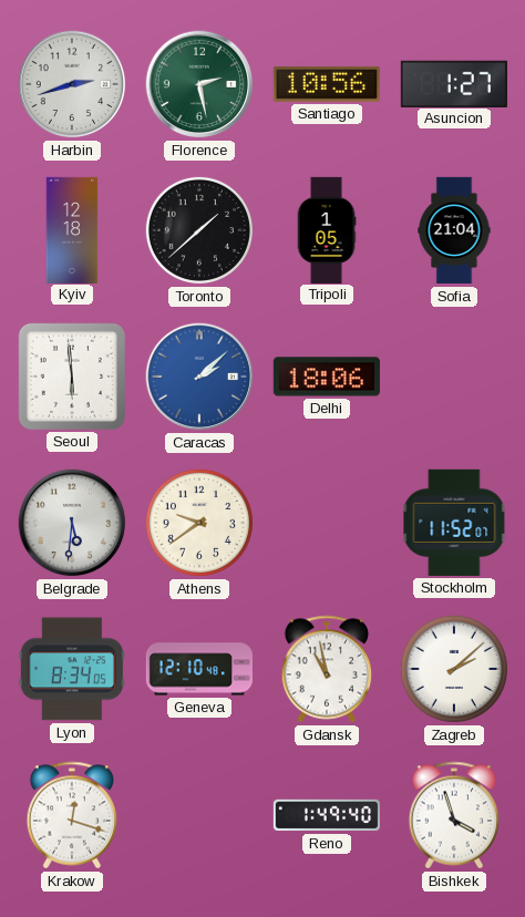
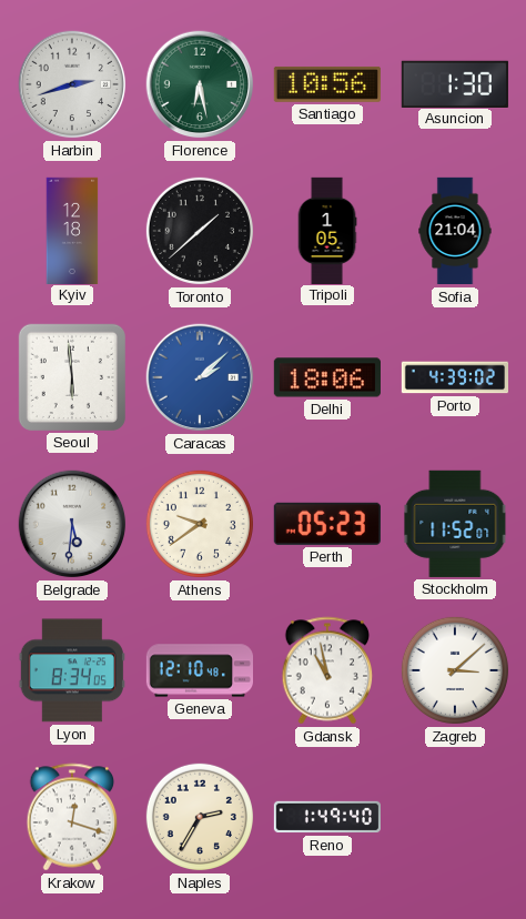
Florence: 2:28 -> 6:28 (200, 84)
Asuncion: 1:27 -> 1:30 (455, 83)
Porto: none -> 4:39 (454, 377)
Perth: none -> 05:23 (327, 524)
Zagreb: 2:08 -> 3:08 (455, 670)
Naples: none -> 2:35 (200, 817)
Bishkek: 3:57 -> none (454, 815)
